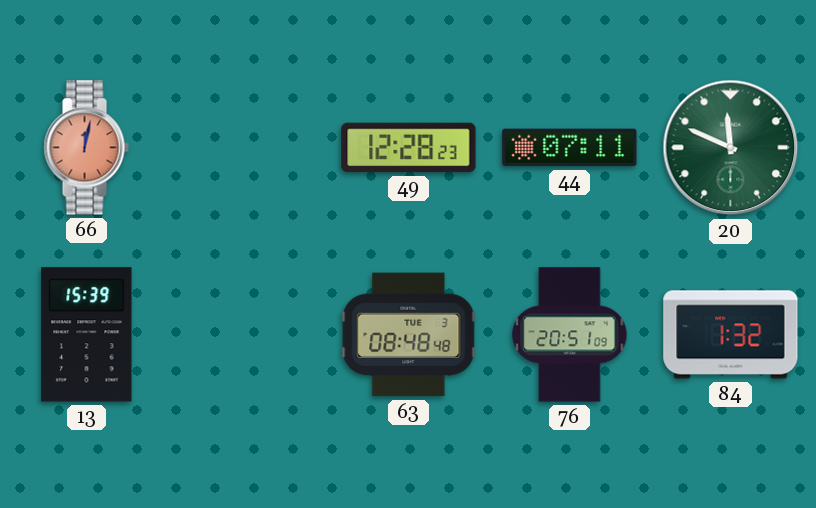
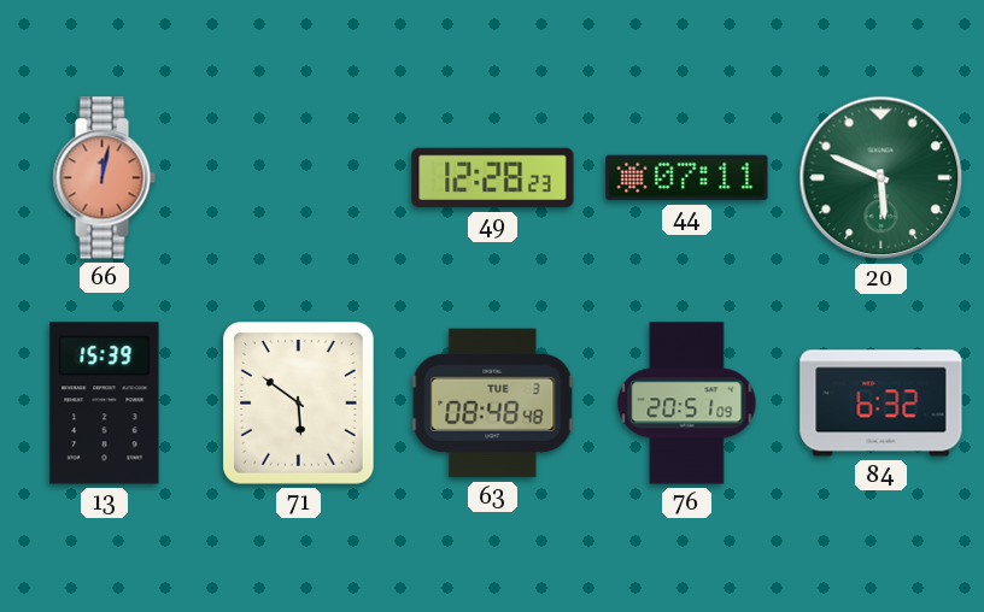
20: 11:49 -> 5:49 (881, 178)
71: none -> 5:51 (299, 404)
84: 1:32 -> 6:32 (881, 404)
